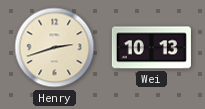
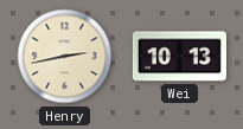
Henry: 2:42 -> 2:43 (65, 57)
